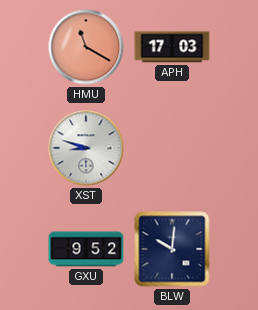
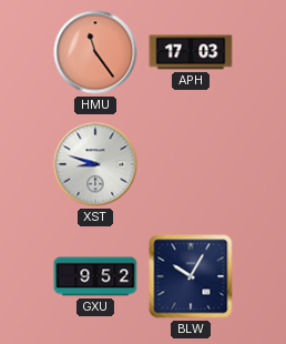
HMU: 11:20 -> 11:24 (95, 52)
BLW: 10:01 -> 10:05 (191, 276)
